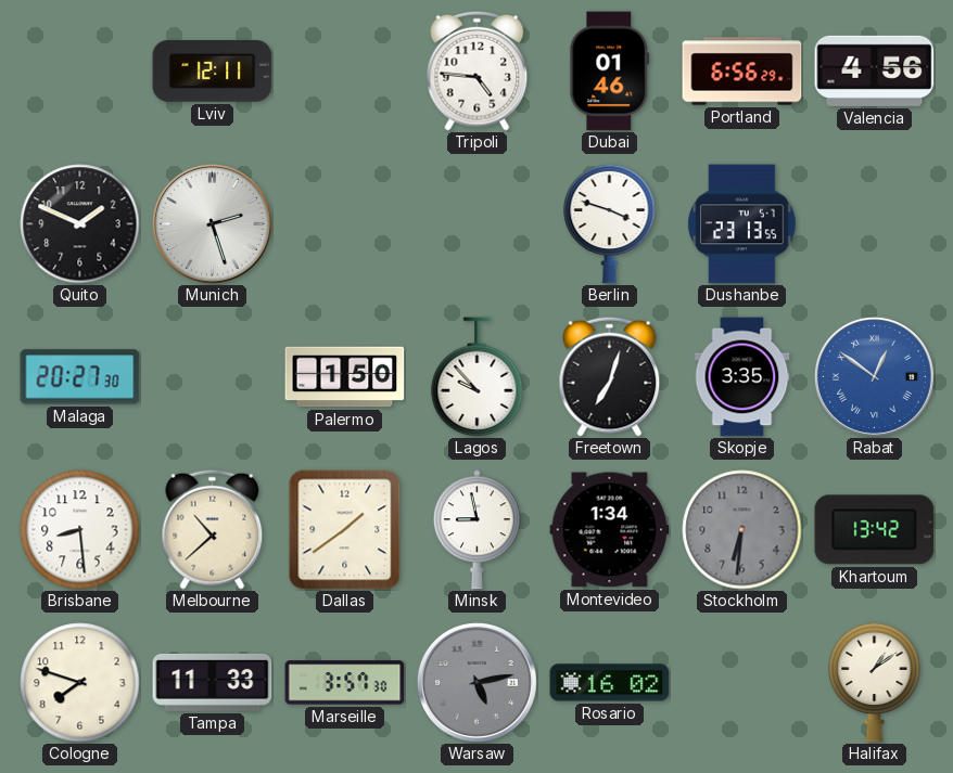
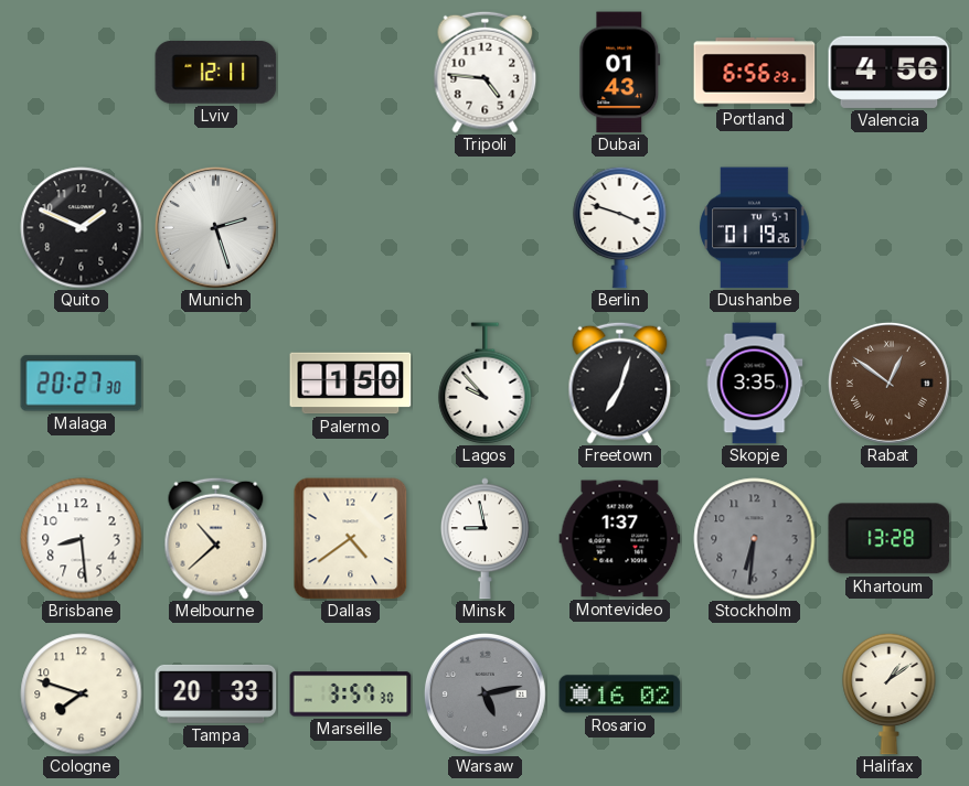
Dubai: 01:46 -> 01:43 (620, 73)
Dushanbe: 23:13 -> 01:19 (755, 228)
Rabat dial: blue -> brown (888, 383)
Dallas: 1:39 -> 4:39 (351, 539)
Montevideo: 1:34 -> 1:37 (620, 539)
Khartoum: 13:42 -> 13:28 (890, 539)
Tampa: 11:33 -> 20:33 (216, 693)
